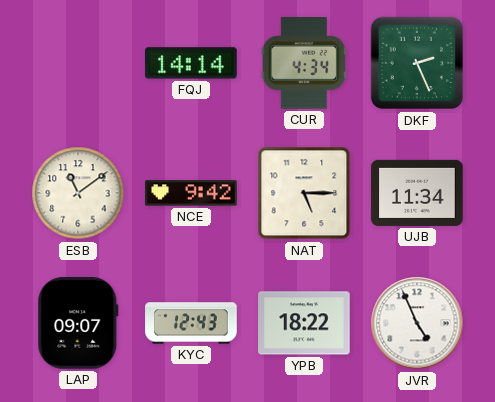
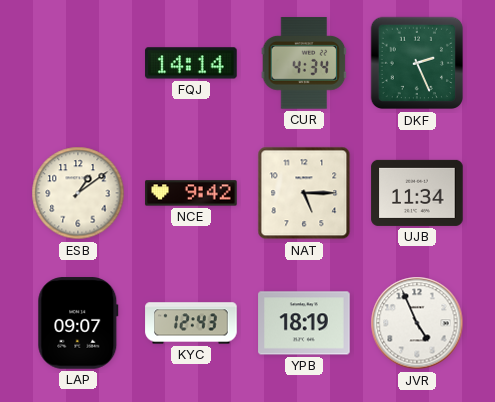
ESB: 11:09 -> 1:09 (78, 193)
YPB: 18:22 -> 18:19 (304, 323)
